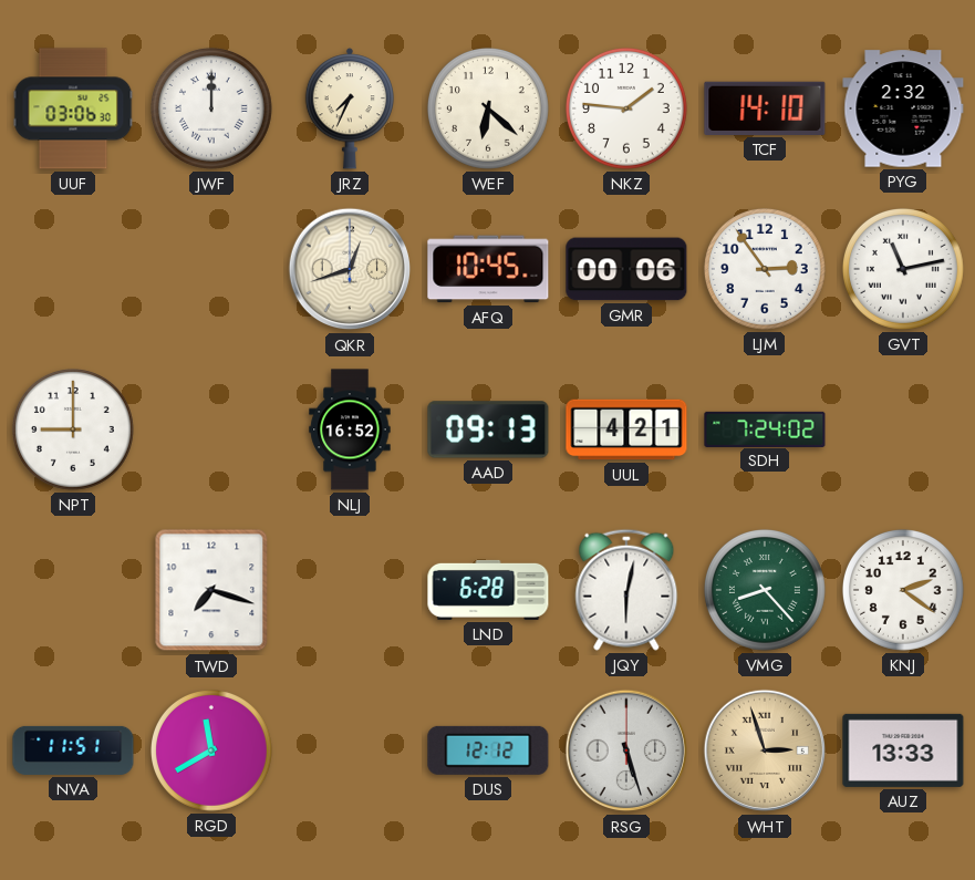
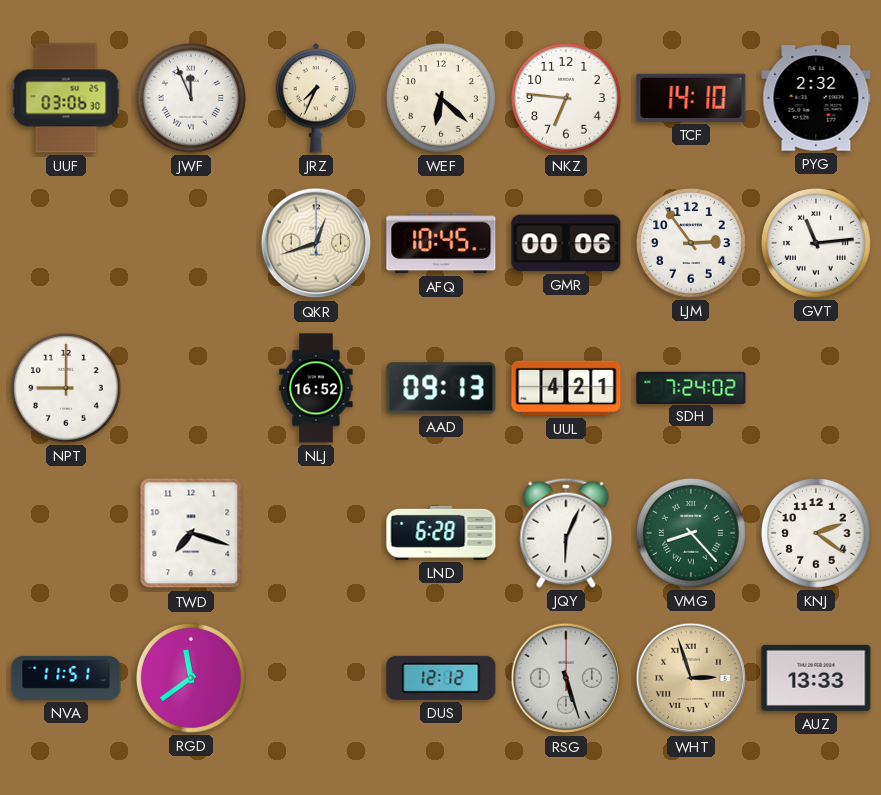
JWF: 12:00 -> 11:56 (191, 98)
NKZ: 1:46 -> 6:46 (566, 98)
GVT: 11:13 -> 11:14 (816, 243)
JQY: 6:02 -> 6:04 (566, 533)
RGD: 11:40 -> 11:39 (191, 678)
